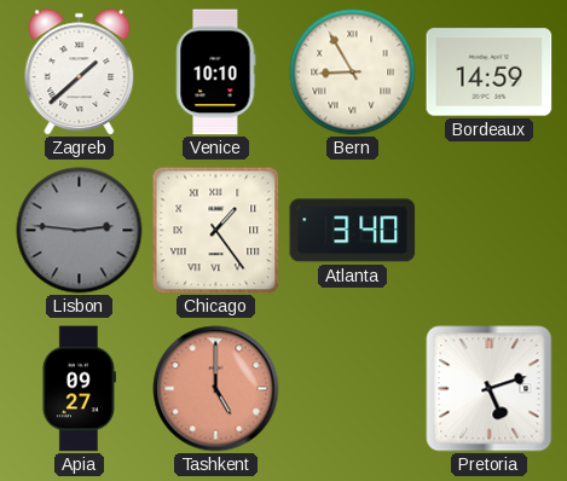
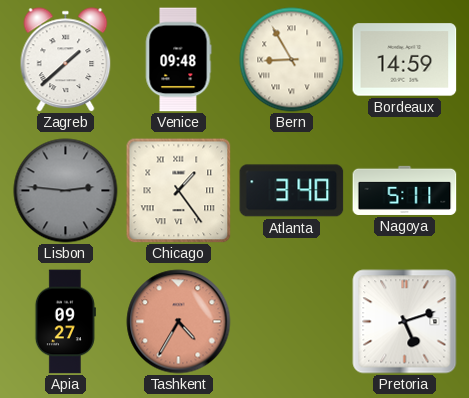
Venice: 10:10 -> 09:48 (178, 60)
Nagoya: none -> 5:11 (405, 190)
Tashkent: 5:00 -> 4:35 (179, 322)
